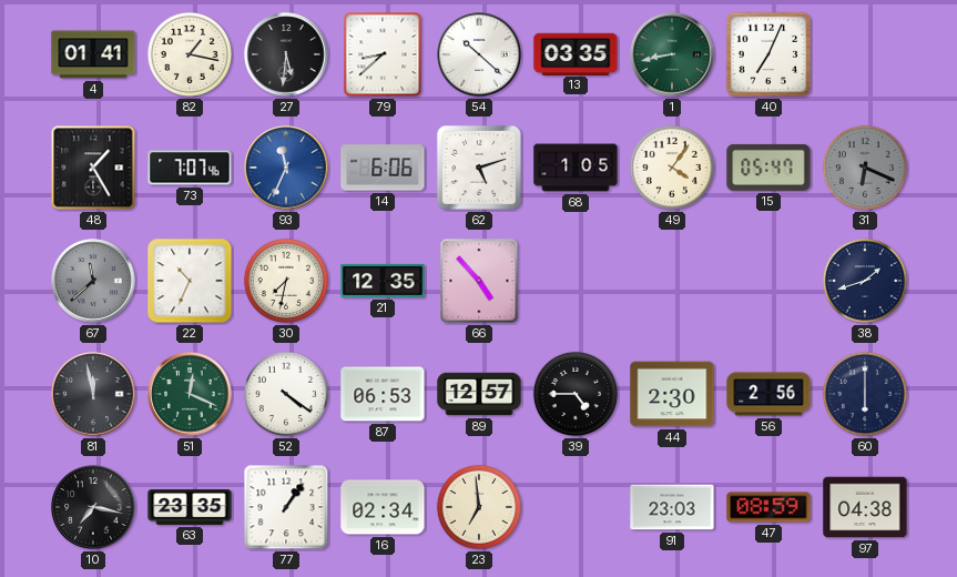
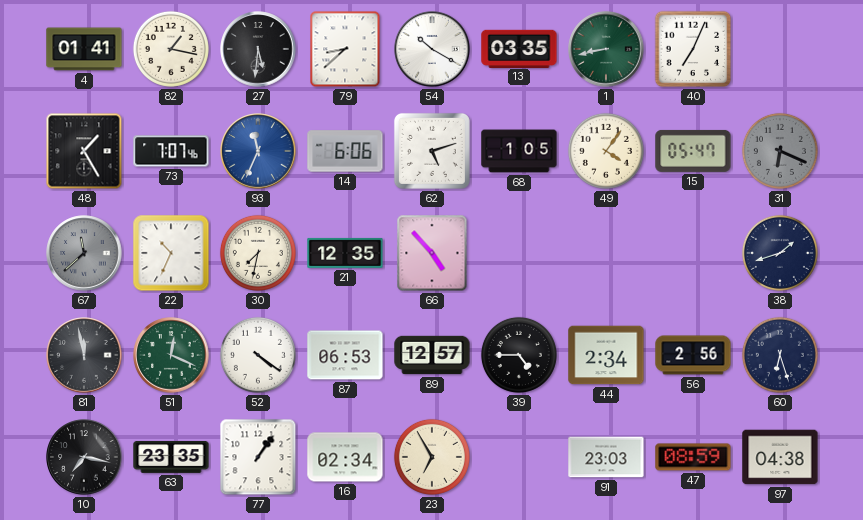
54: 10:22 -> 10:20 (432, 49)
44: 2:30 -> 2:34 (606, 355)
60: 6:00 -> 6:27 (780, 355)
23: 6:59 -> 6:55 (432, 457)
